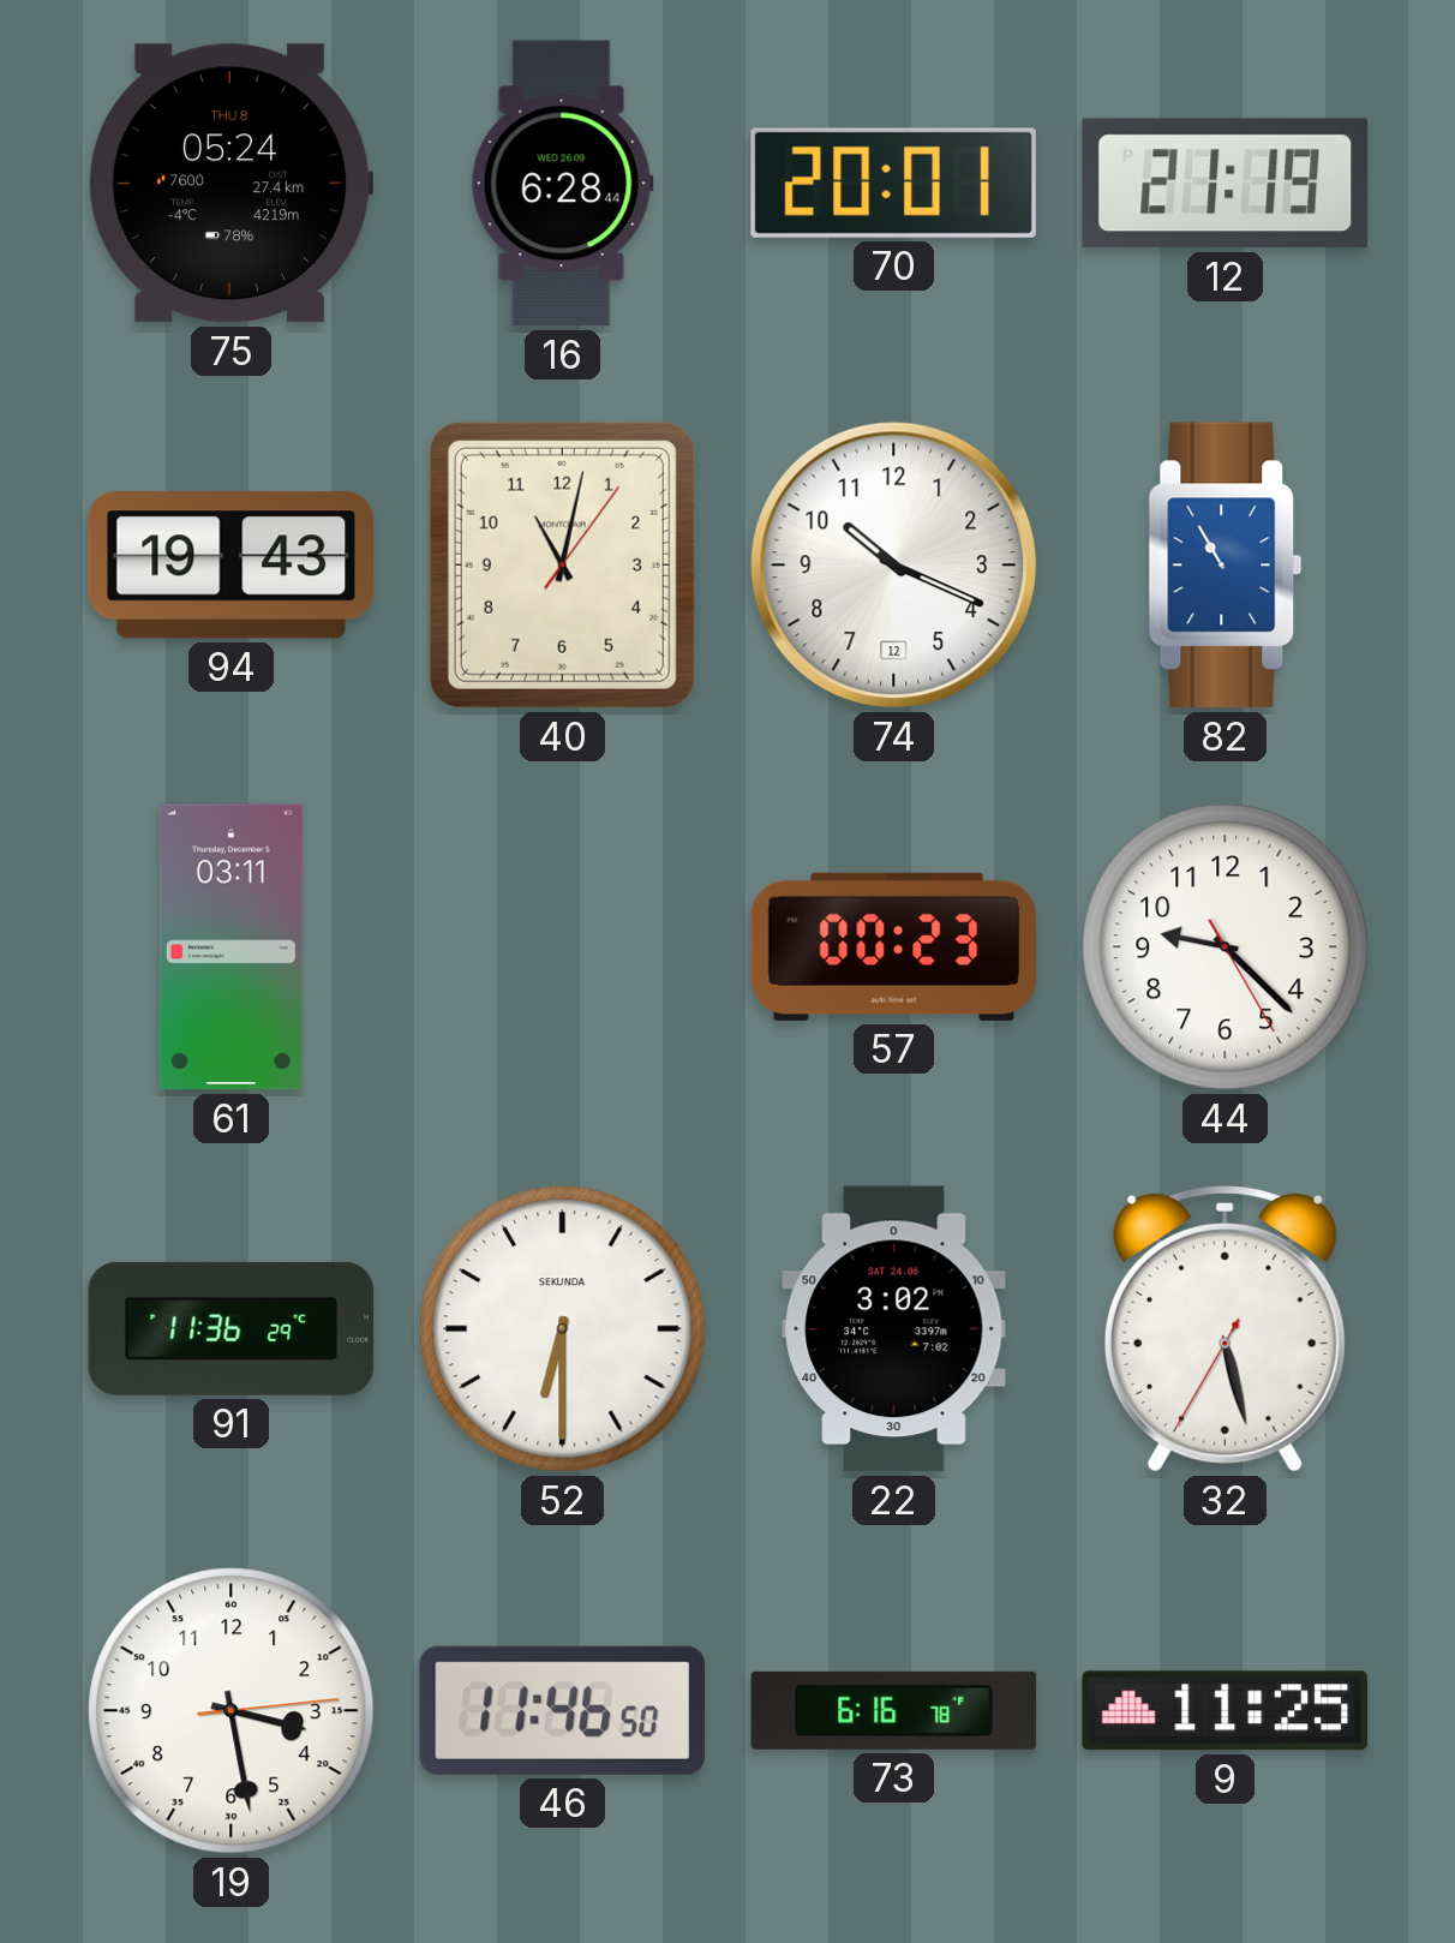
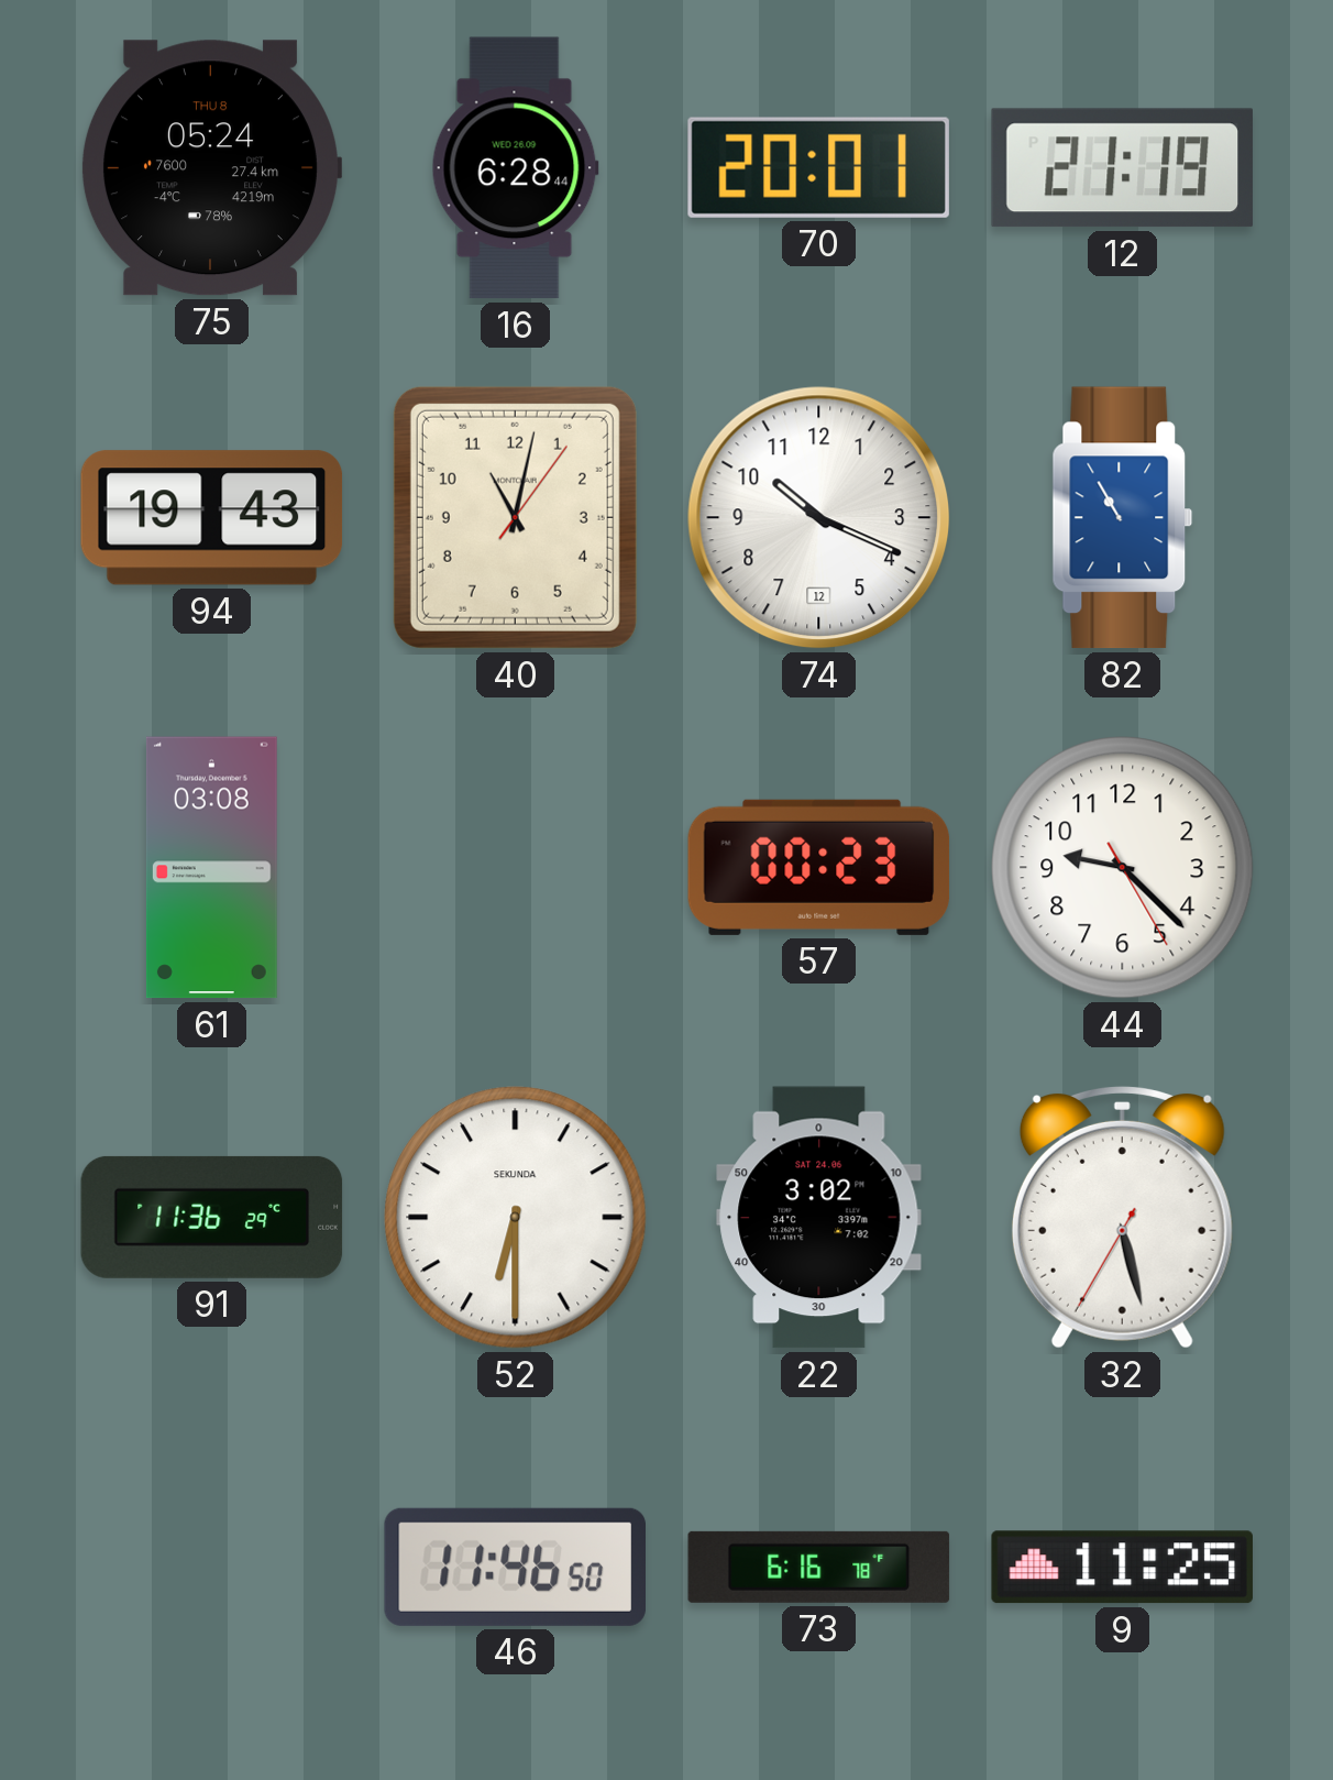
61: 03:11 -> 03:08 (211, 868)
19: 3:28 -> none (232, 1711)
